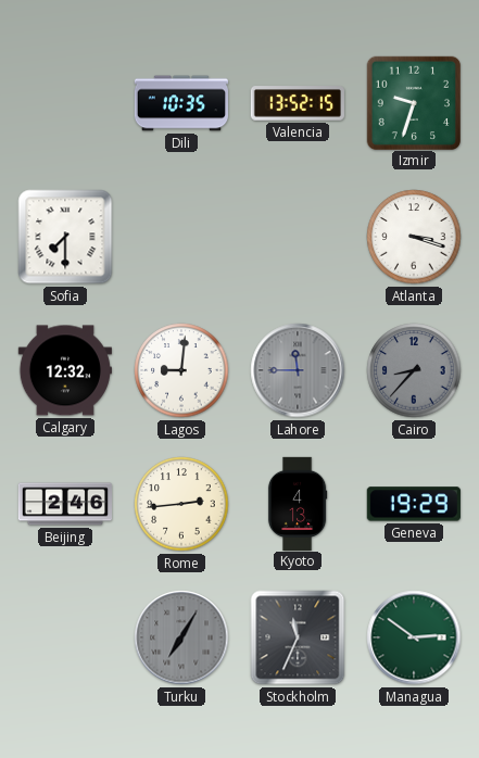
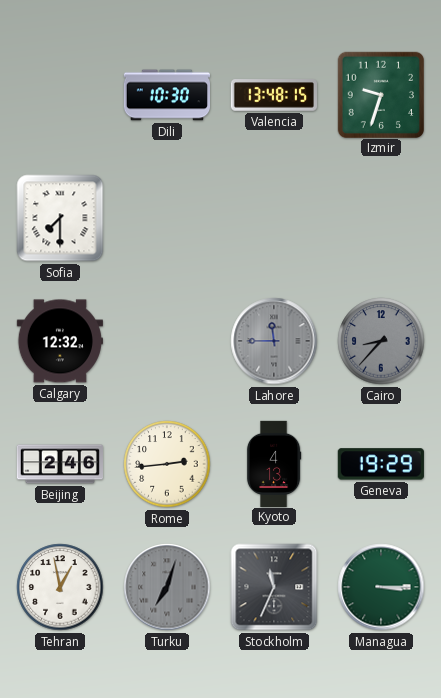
Dili: 10:35 -> 10:30 (166, 95)
Valencia: 13:52 -> 13:48 (273, 95)
Atlanta: 3:18 -> none (414, 237)
Lagos: 9:01 -> none (181, 370)
Tehran: none -> 12:58 (60, 587)
Turku: 7:05 -> 7:03 (167, 587)
Managua: 2:51 -> 3:15 (381, 587)
